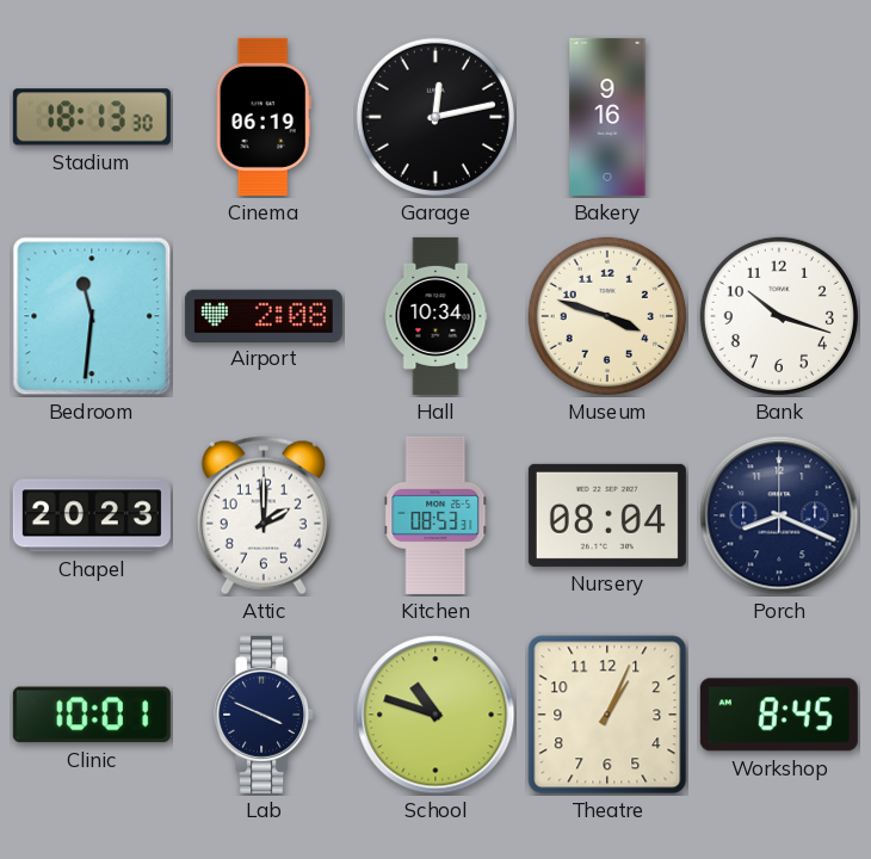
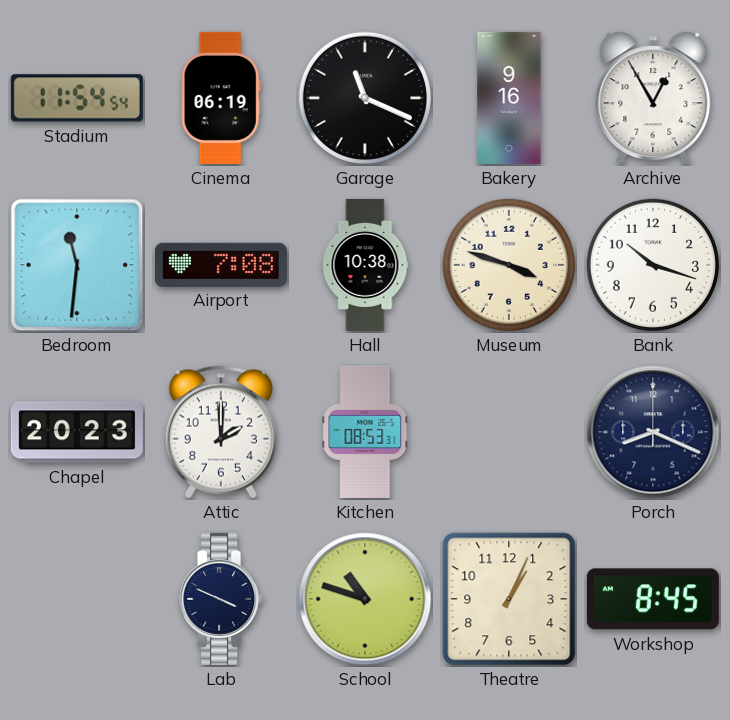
Stadium: 18:13 -> 11:54 (77, 98)
Garage: 12:13 -> 11:19 (365, 98)
Archive: none -> 12:55 (653, 98)
Airport: 2:08 -> 7:08 (221, 264)
Hall: 10:34 -> 10:38 (365, 265)
Nursery: 08:04 -> none (607, 515)
Clinic: 10:01 -> none (92, 715)
